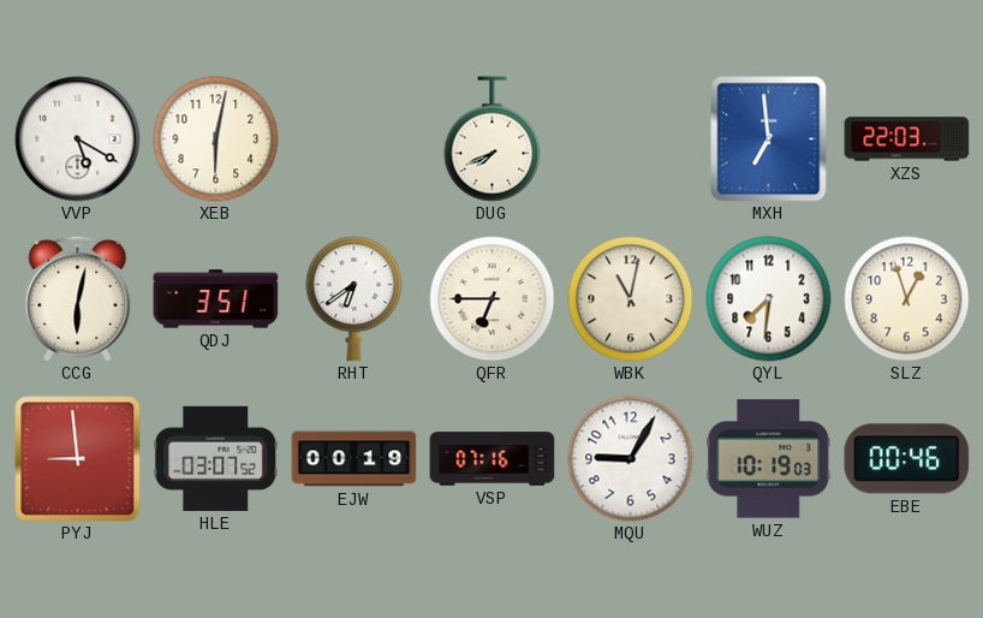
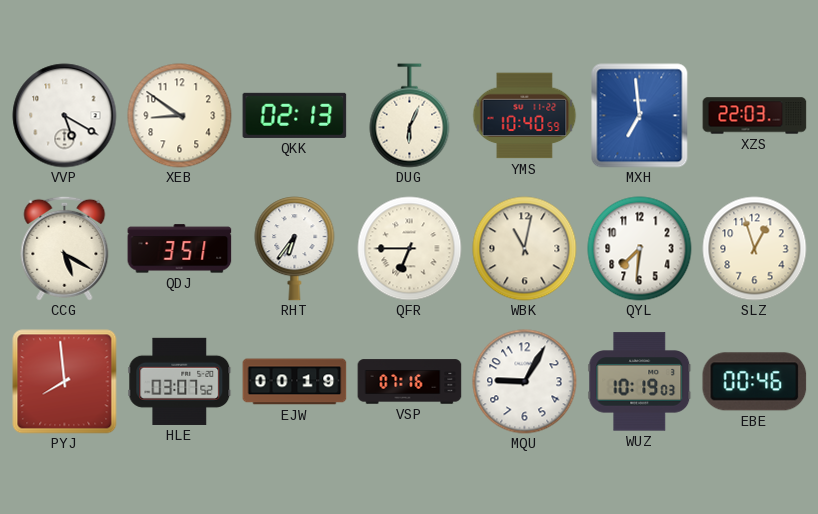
XEB: 6:02 -> 8:51 (180, 116)
QKK: none -> 02:13 (295, 115)
DUG: 7:41 -> 6:04 (410, 116)
YMS: none -> 10:40 (525, 116)
CCG: 6:02 -> 5:20 (65, 248)
RHT: 6:39 -> 6:36 (295, 249)
PYJ: 8:59 -> 7:59 (65, 382)
